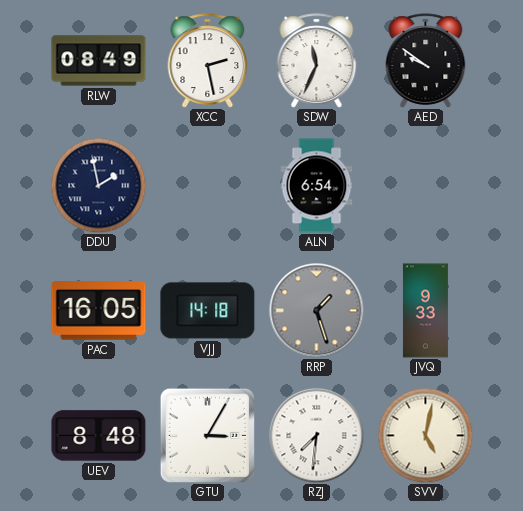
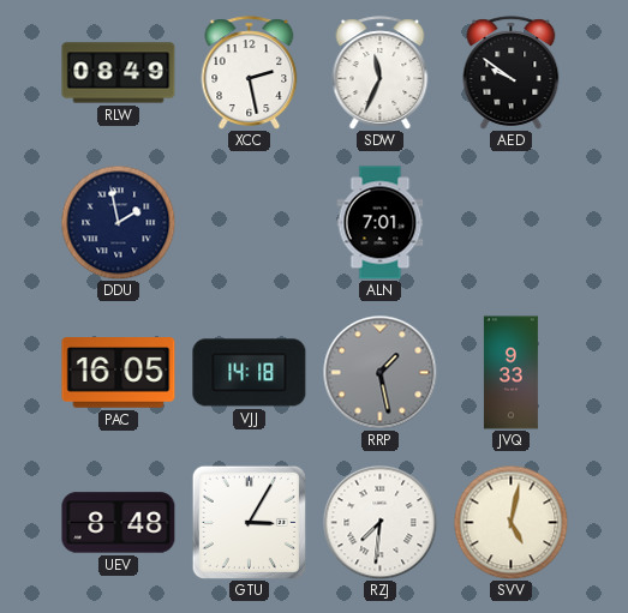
ALN: 6:54 -> 7:01 (381, 223)
RRP: 1:27 -> 1:28 (379, 372)
